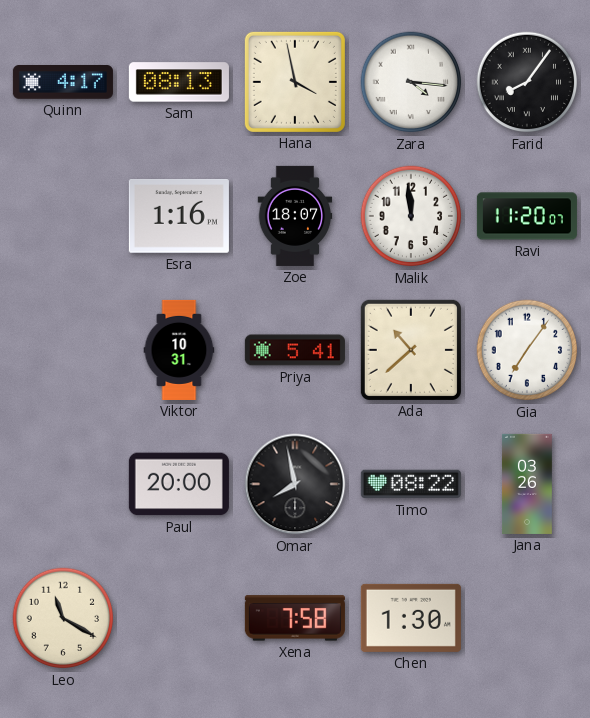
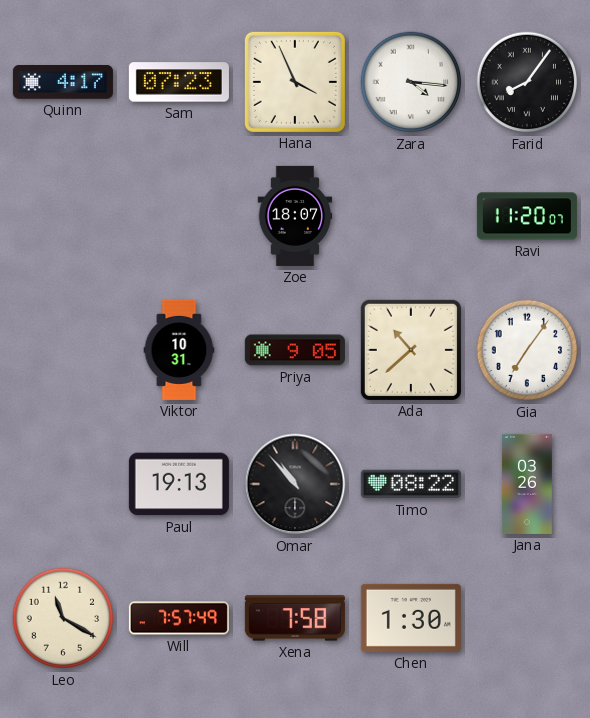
Sam: 08:13 -> 07:23 (179, 82)
Hana: 3:58 -> 3:56 (295, 82)
Esra: 1:16 -> none (179, 217)
Malik: 11:59 -> none (411, 216)
Priya: 5:41 -> 9:05 (295, 350)
Paul: 20:00 -> 19:13 (179, 484)
Omar: 7:58 -> 10:53 (295, 484)
Will: none -> 7:57 (179, 618)
